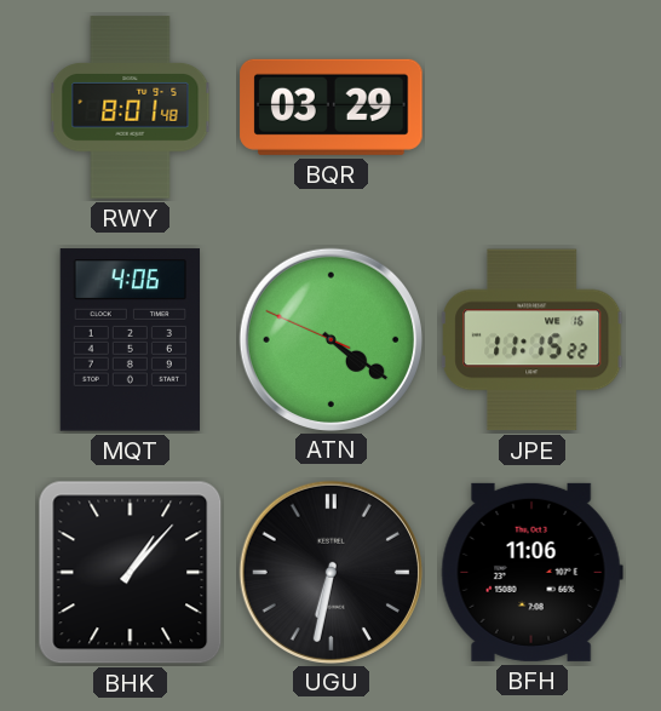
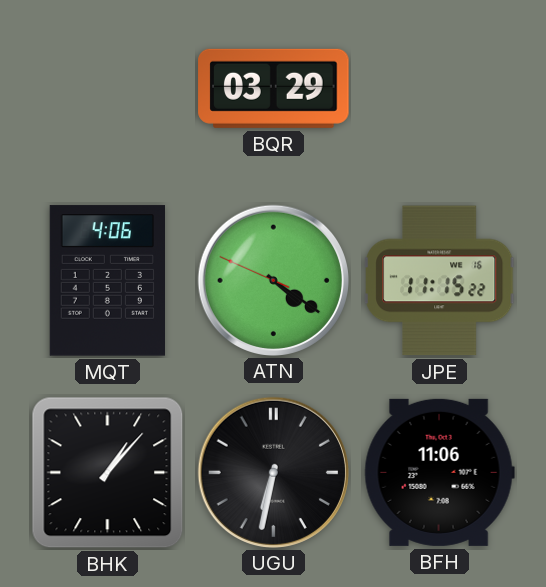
RWY: 8:01 -> none (131, 108)
